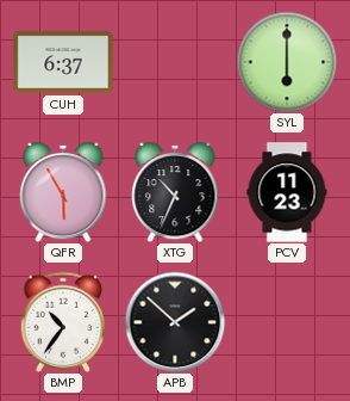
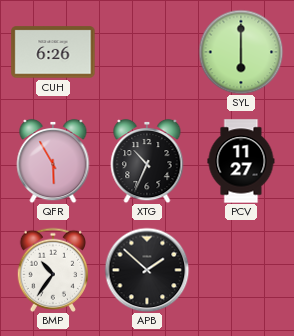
CUH: 6:37 -> 6:26 (53, 52)
PCV: 11:23 -> 11:27 (241, 161)
